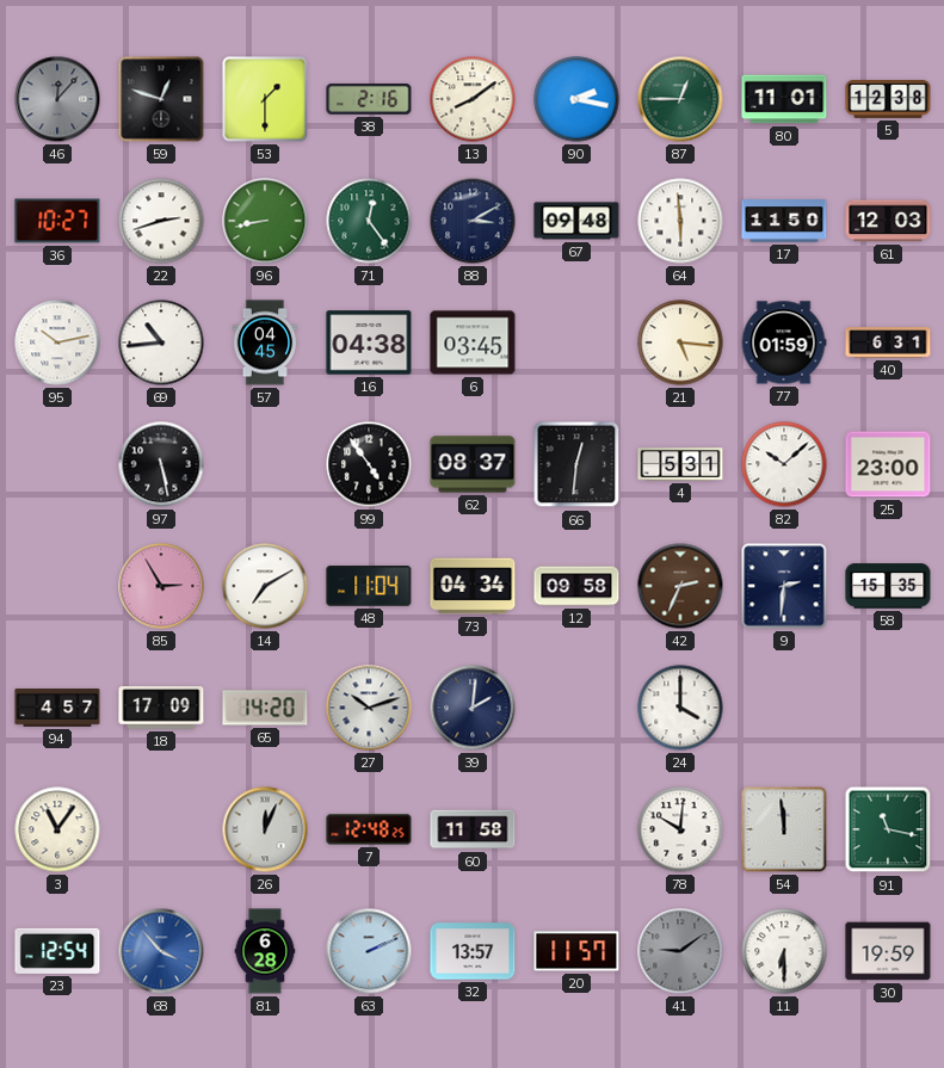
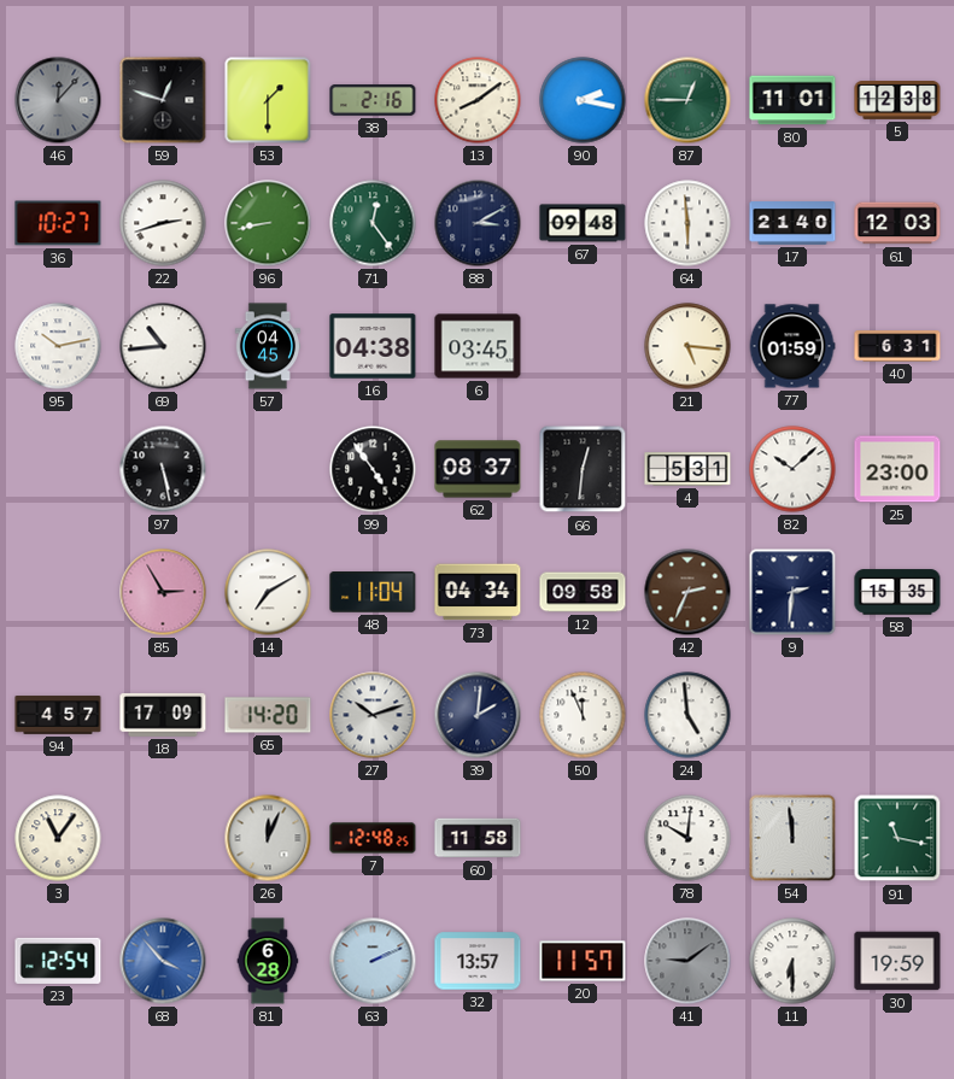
17: 11:50 -> 21:40 (792, 223)
50: none -> 11:56 (583, 715)
24: 4:00 -> 4:59 (687, 715)
